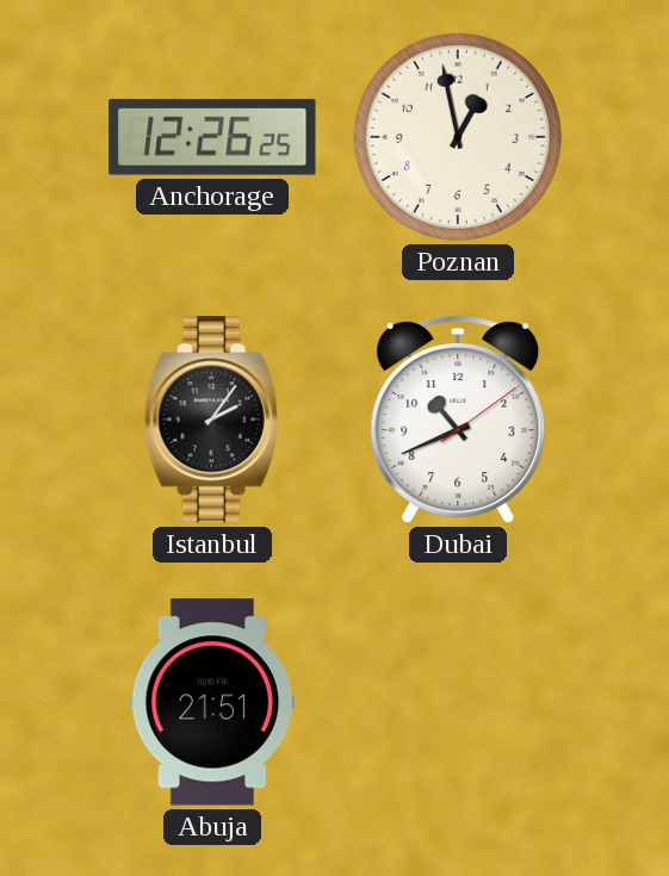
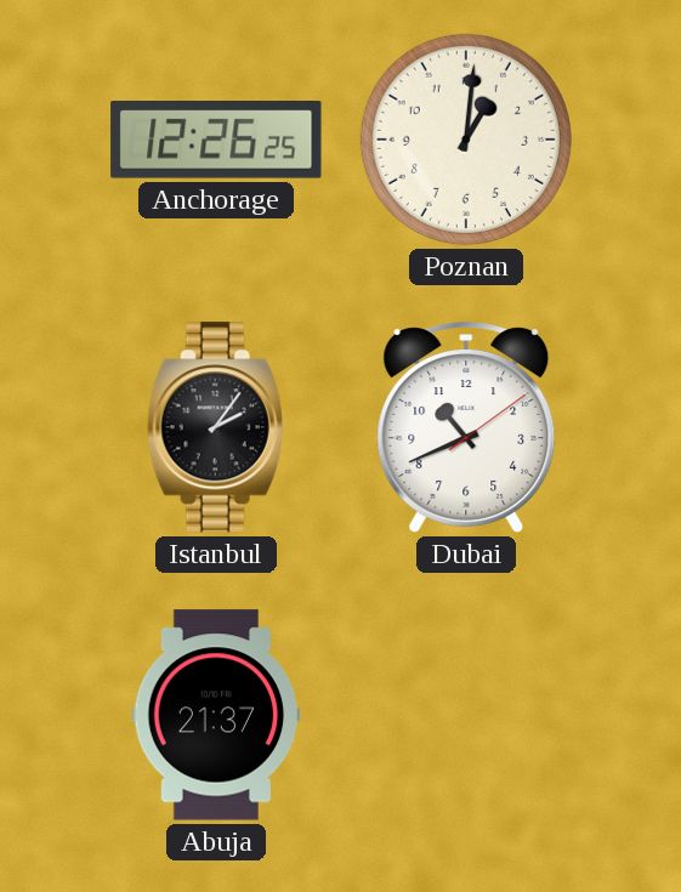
Poznan: 12:58 -> 1:01 (466, 140)
Abuja: 21:51 -> 21:37 (216, 715)
